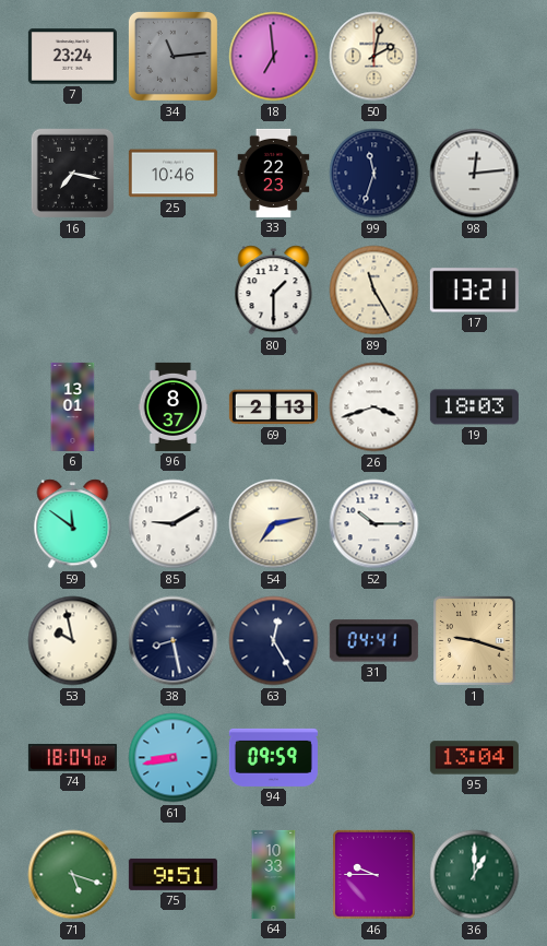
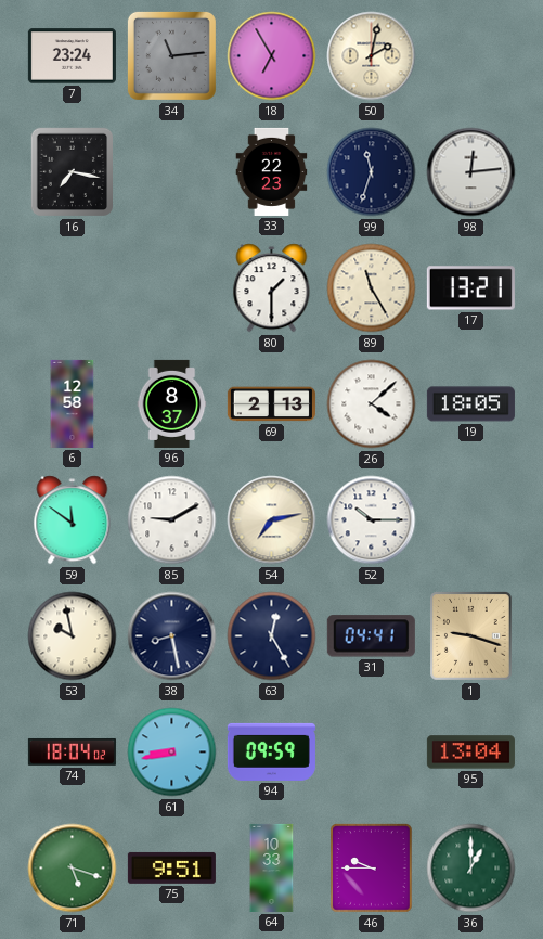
18: 6:59 -> 6:55 (272, 56)
25: 10:46 -> none (173, 174)
6: 13:01 -> 12:58 (73, 403)
26: 3:42 -> 4:08 (372, 404)
19: 18:03 -> 18:05 (470, 404)
